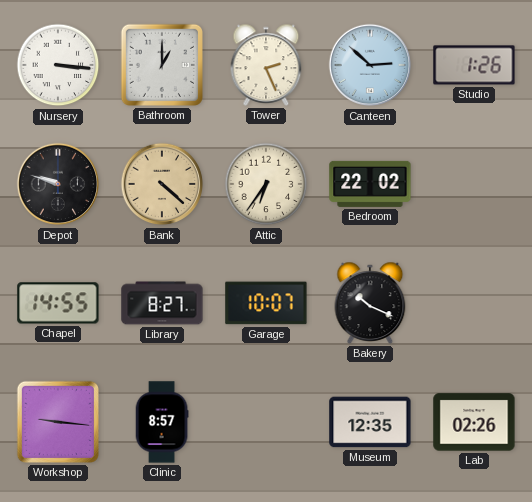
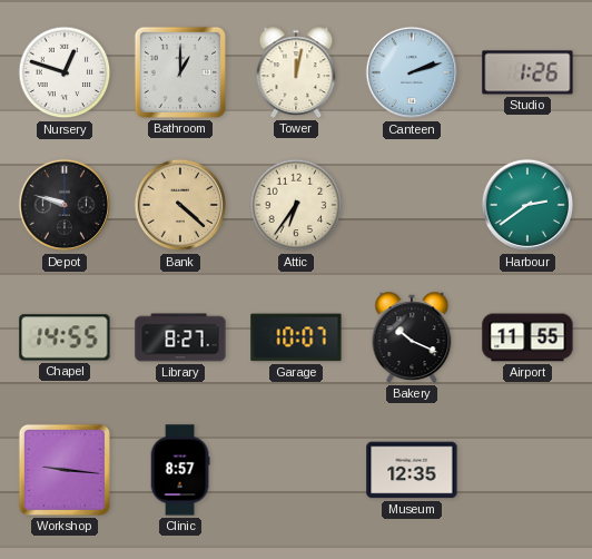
Nursery: 3:16 -> 12:48 (65, 72)
Tower: 2:26 -> 12:02 (296, 72)
Canteen: 2:52 -> 2:12 (412, 72)
Bedroom: 22:02 -> none (370, 184)
Harbour: none -> 2:39 (527, 205)
Airport: none -> 11:55 (527, 337)
Lab: 02:26 -> none (474, 422)
